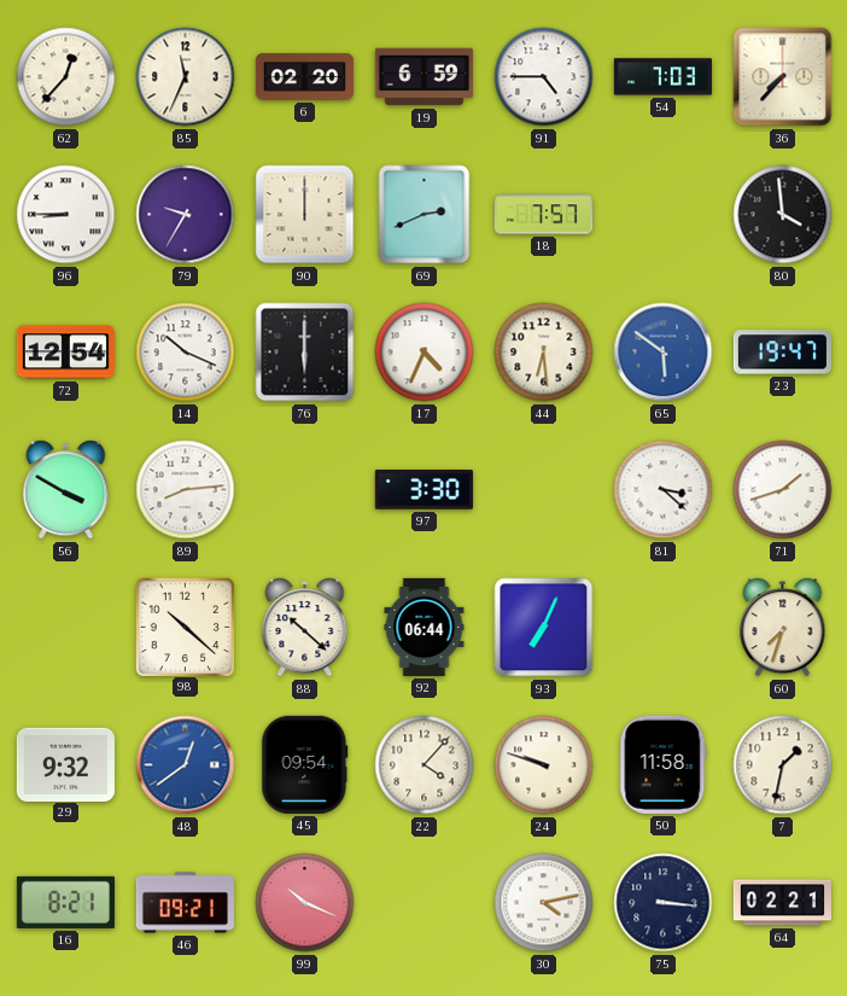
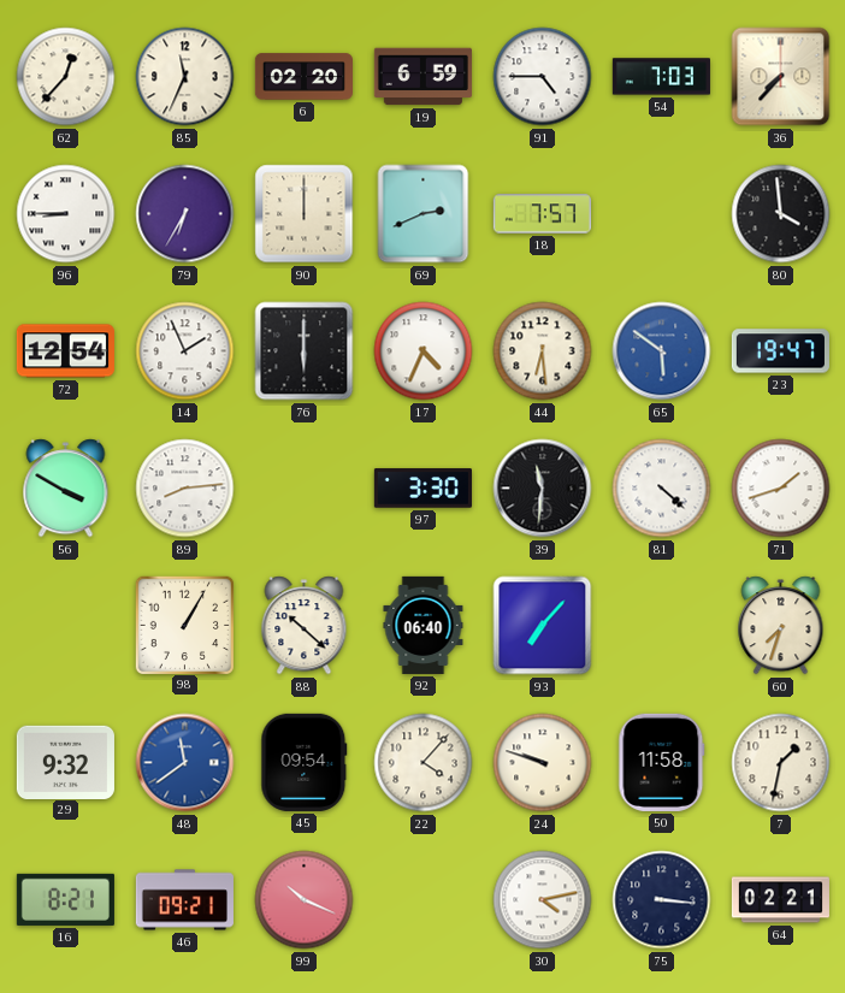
79: 9:35 -> 6:35 (185, 214)
14: 10:19 -> 1:56 (185, 351)
39: none -> 11:31 (543, 489)
81: 3:22 -> 4:22 (662, 489)
98: 10:22 -> 1:05 (184, 625)
92: 06:44 -> 06:40 (424, 625)
93: 7:04 -> 7:07 (543, 626)
48: 12:39 -> 11:39 (185, 763)
